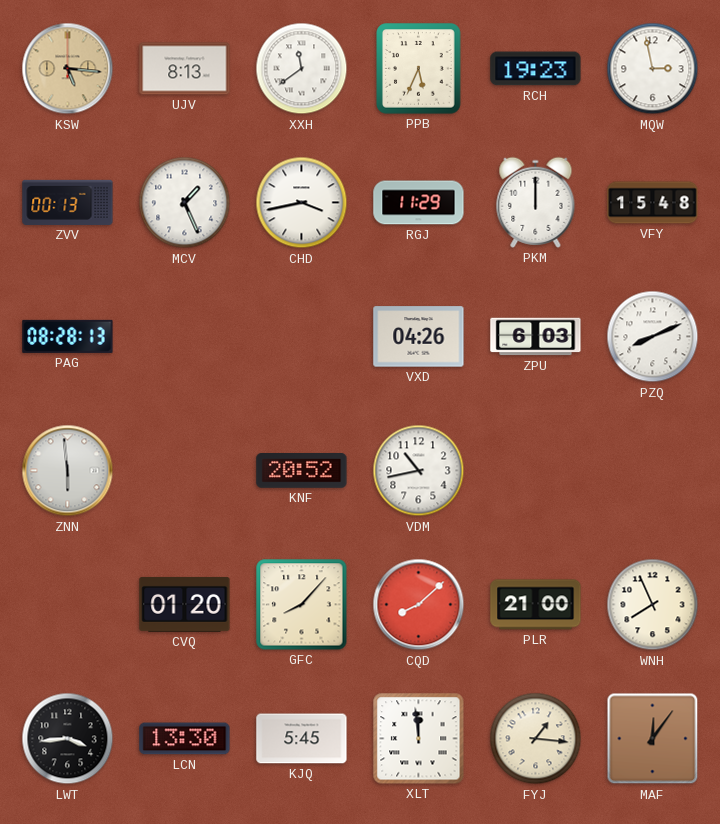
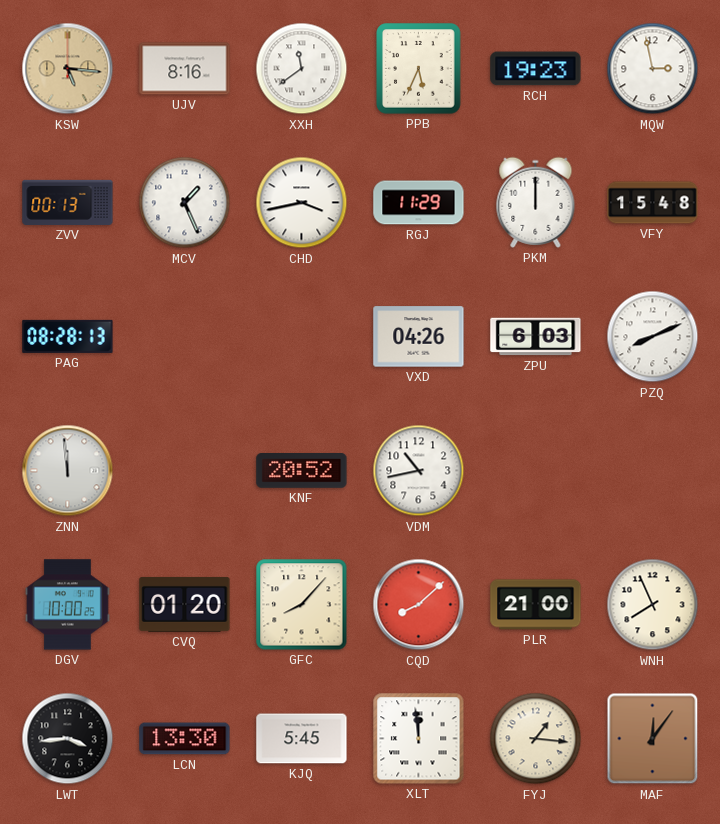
UJV: 8:13 -> 8:16 (185, 69)
ZNN: 5:59 -> 11:59 (68, 471)
DGV: none -> 10:00 (67, 605)
